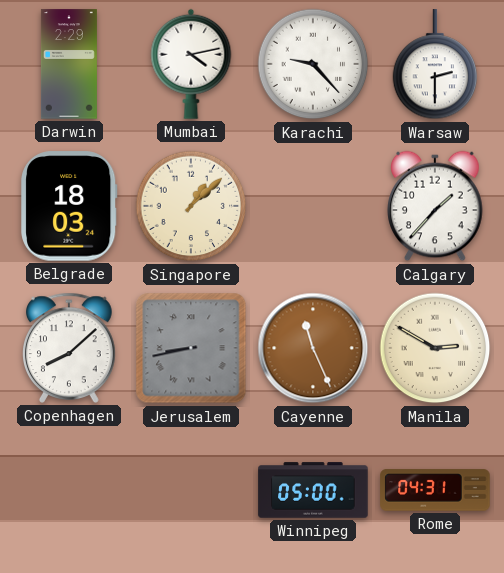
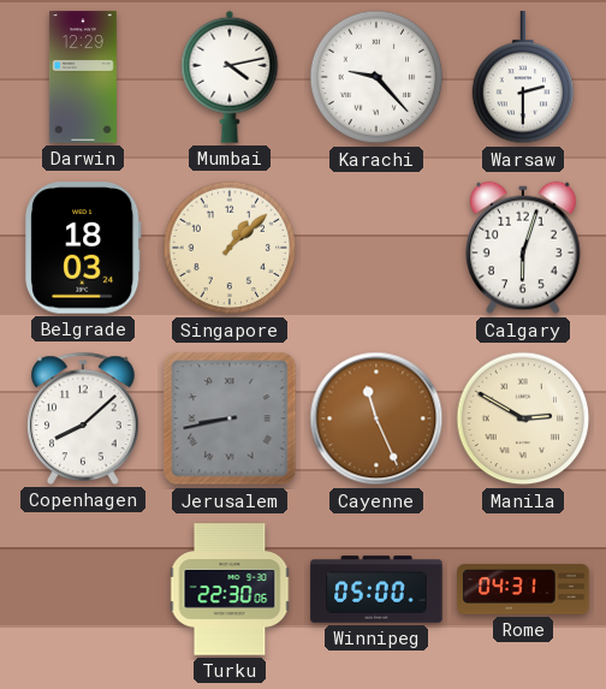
Darwin: 2:29 -> 12:29 (83, 77)
Calgary: 1:37 -> 6:03 (523, 248)
Turku: none -> 22:30 (230, 589)
